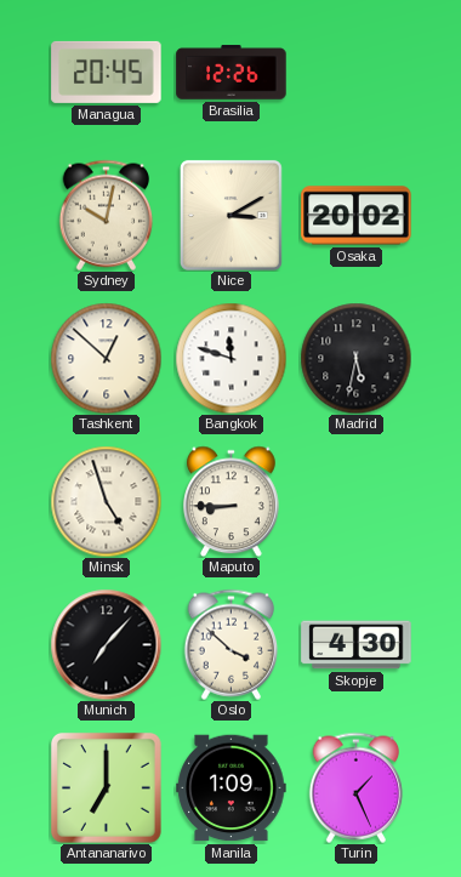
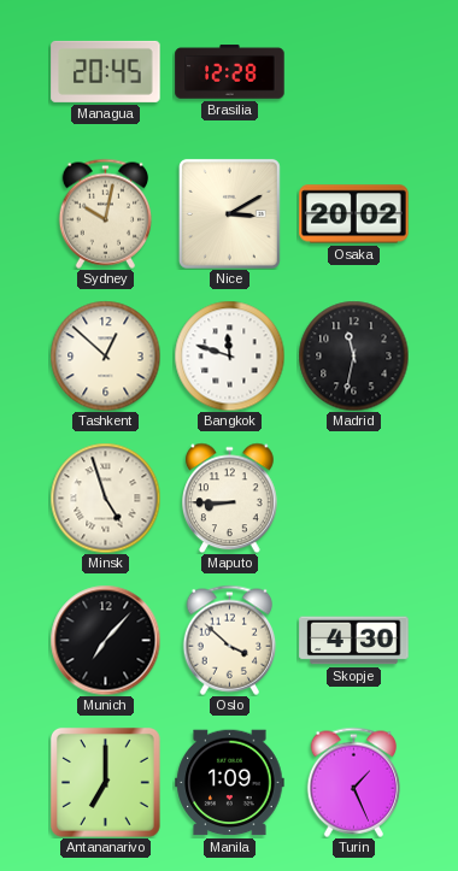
Brasilia: 12:26 -> 12:28 (230, 72)
Madrid: 5:32 -> 11:32 (353, 355)
